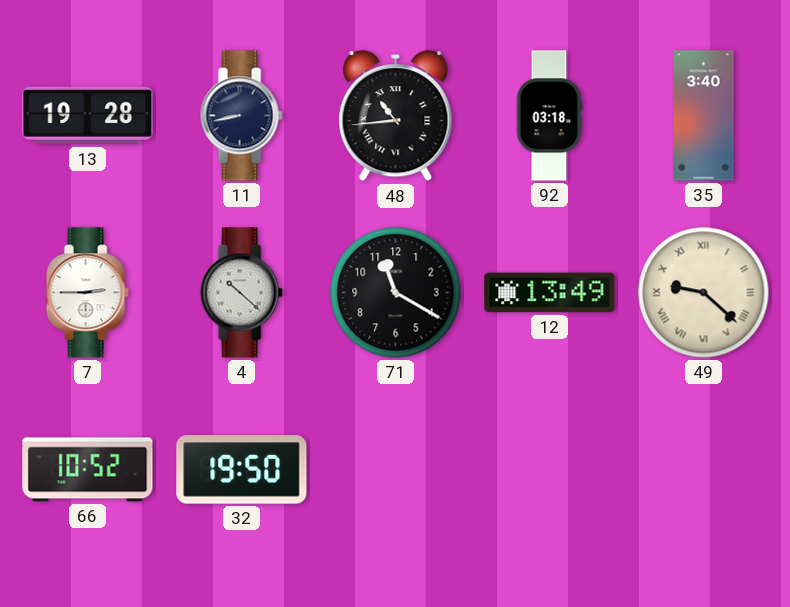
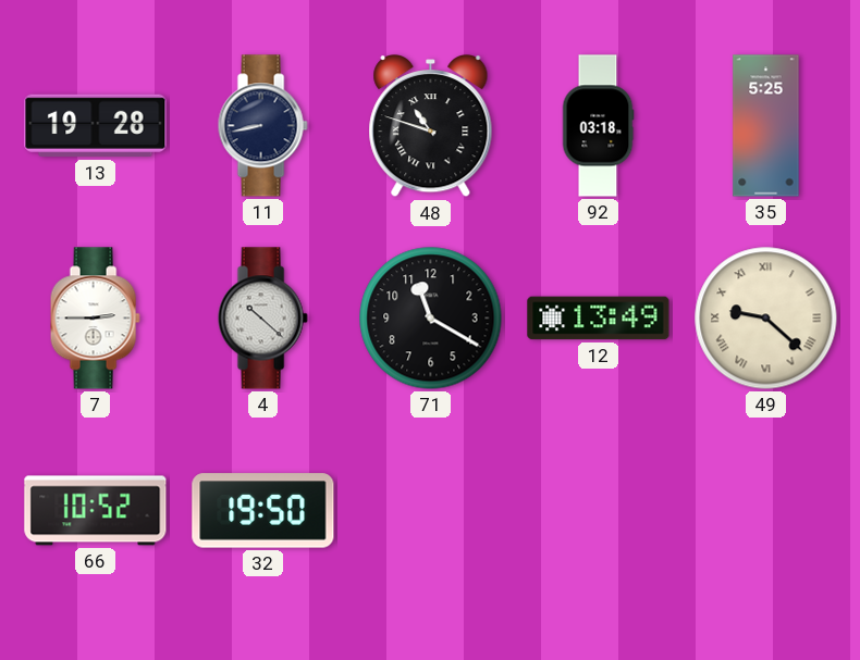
48: 10:44 -> 10:48 (431, 127)
35: 3:40 -> 5:25 (766, 126)
